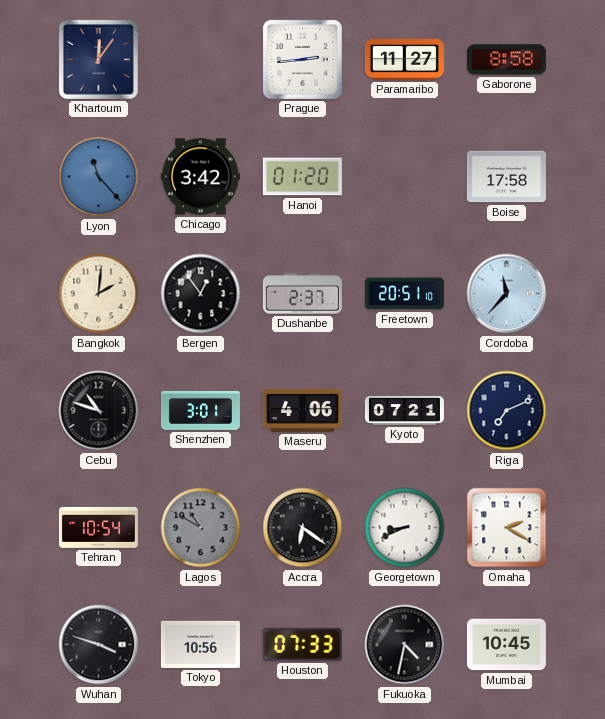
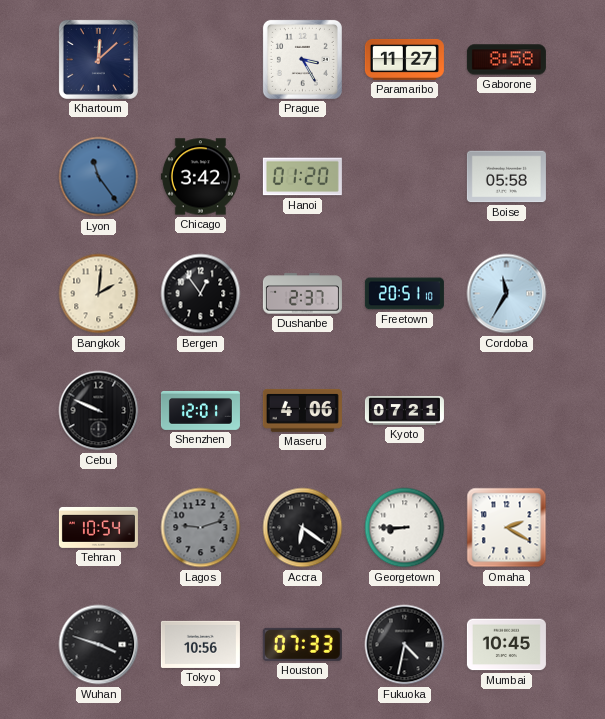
Khartoum: 12:06 -> 12:08 (98, 59)
Prague: 2:44 -> 3:25 (302, 59)
Lyon: 11:23 -> 11:24 (99, 177)
Boise: 17:58 -> 05:58 (506, 177)
Cordoba: 11:37 -> 11:35 (507, 294)
Cebu: 10:48 -> 9:49 (99, 411)
Shenzhen: 3:01 -> 12:01 (200, 410)
Riga: 7:11 -> none (507, 411)
Lagos: 10:50 -> 9:12 (201, 528)
Georgetown: 8:41 -> 8:45 (405, 528)
